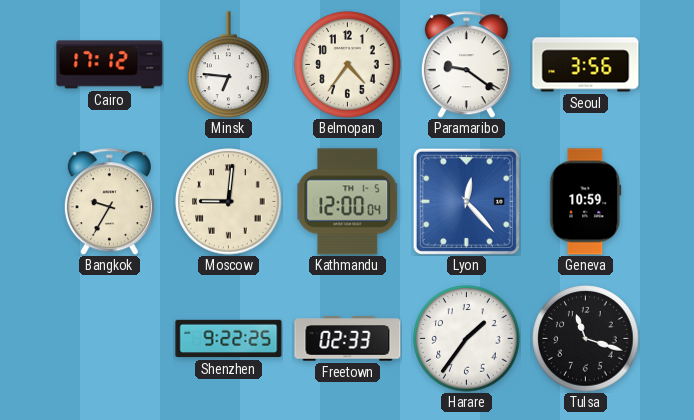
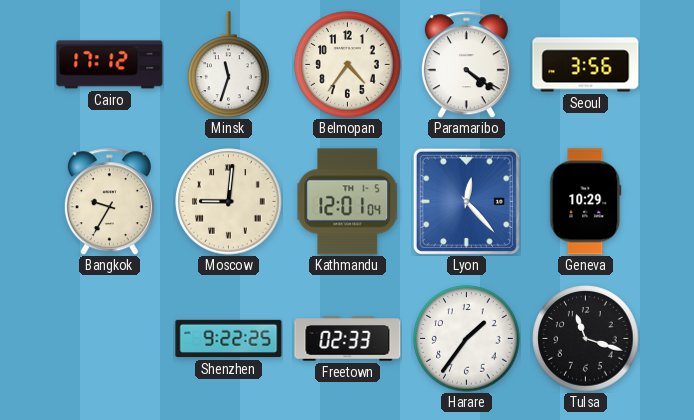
Minsk: 6:46 -> 11:33 (229, 65)
Paramaribo: 9:21 -> 4:21 (466, 65)
Kathmandu: 12:00 -> 12:01 (348, 202)
Geneva: 10:59 -> 10:29 (586, 202)
